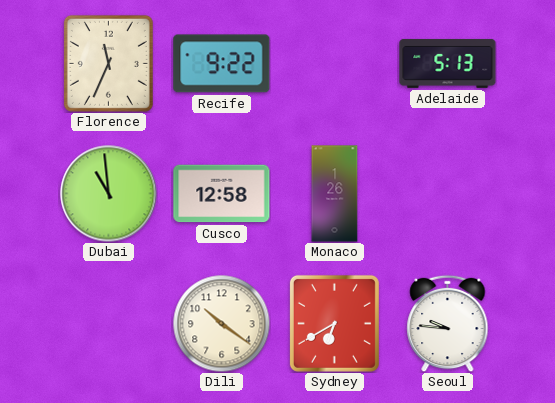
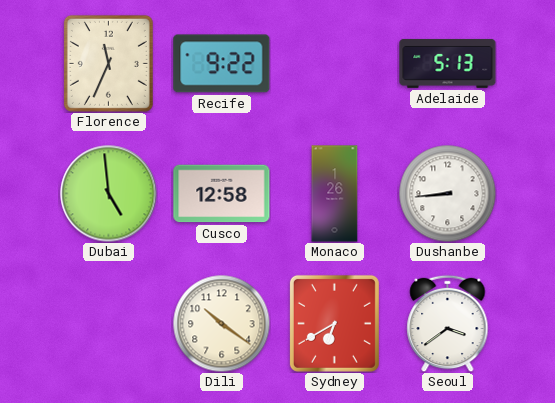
Dubai: 10:59 -> 4:59 (109, 194)
Dushanbe: none -> 8:44 (447, 193)
Seoul: 9:46 -> 3:39 (448, 323)
